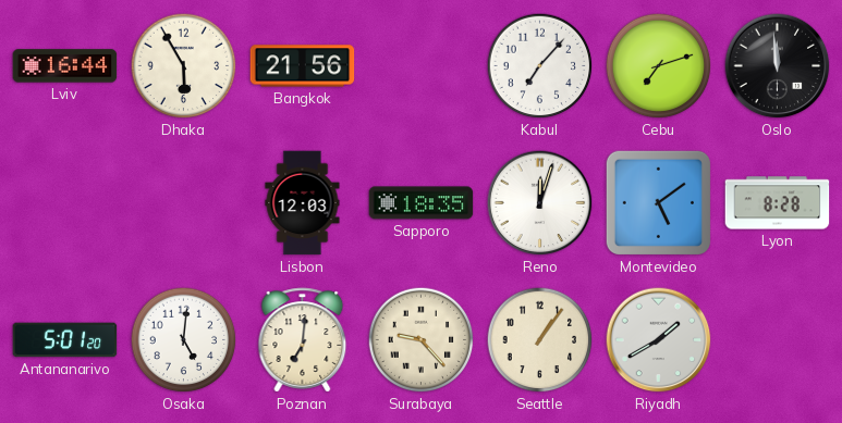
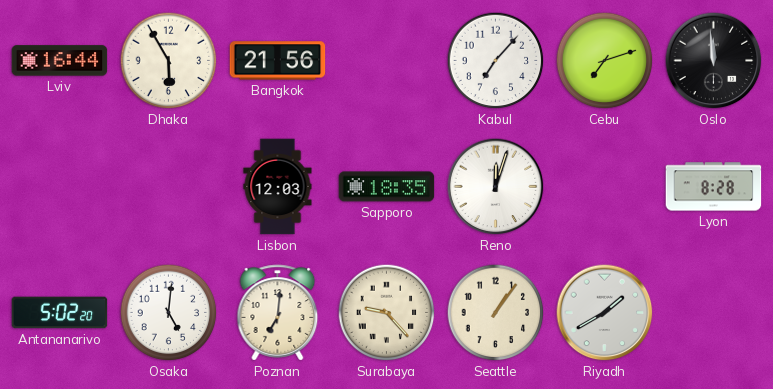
Montevideo: 5:09 -> none (658, 202)
Antananarivo: 5:01 -> 5:02 (60, 313)
